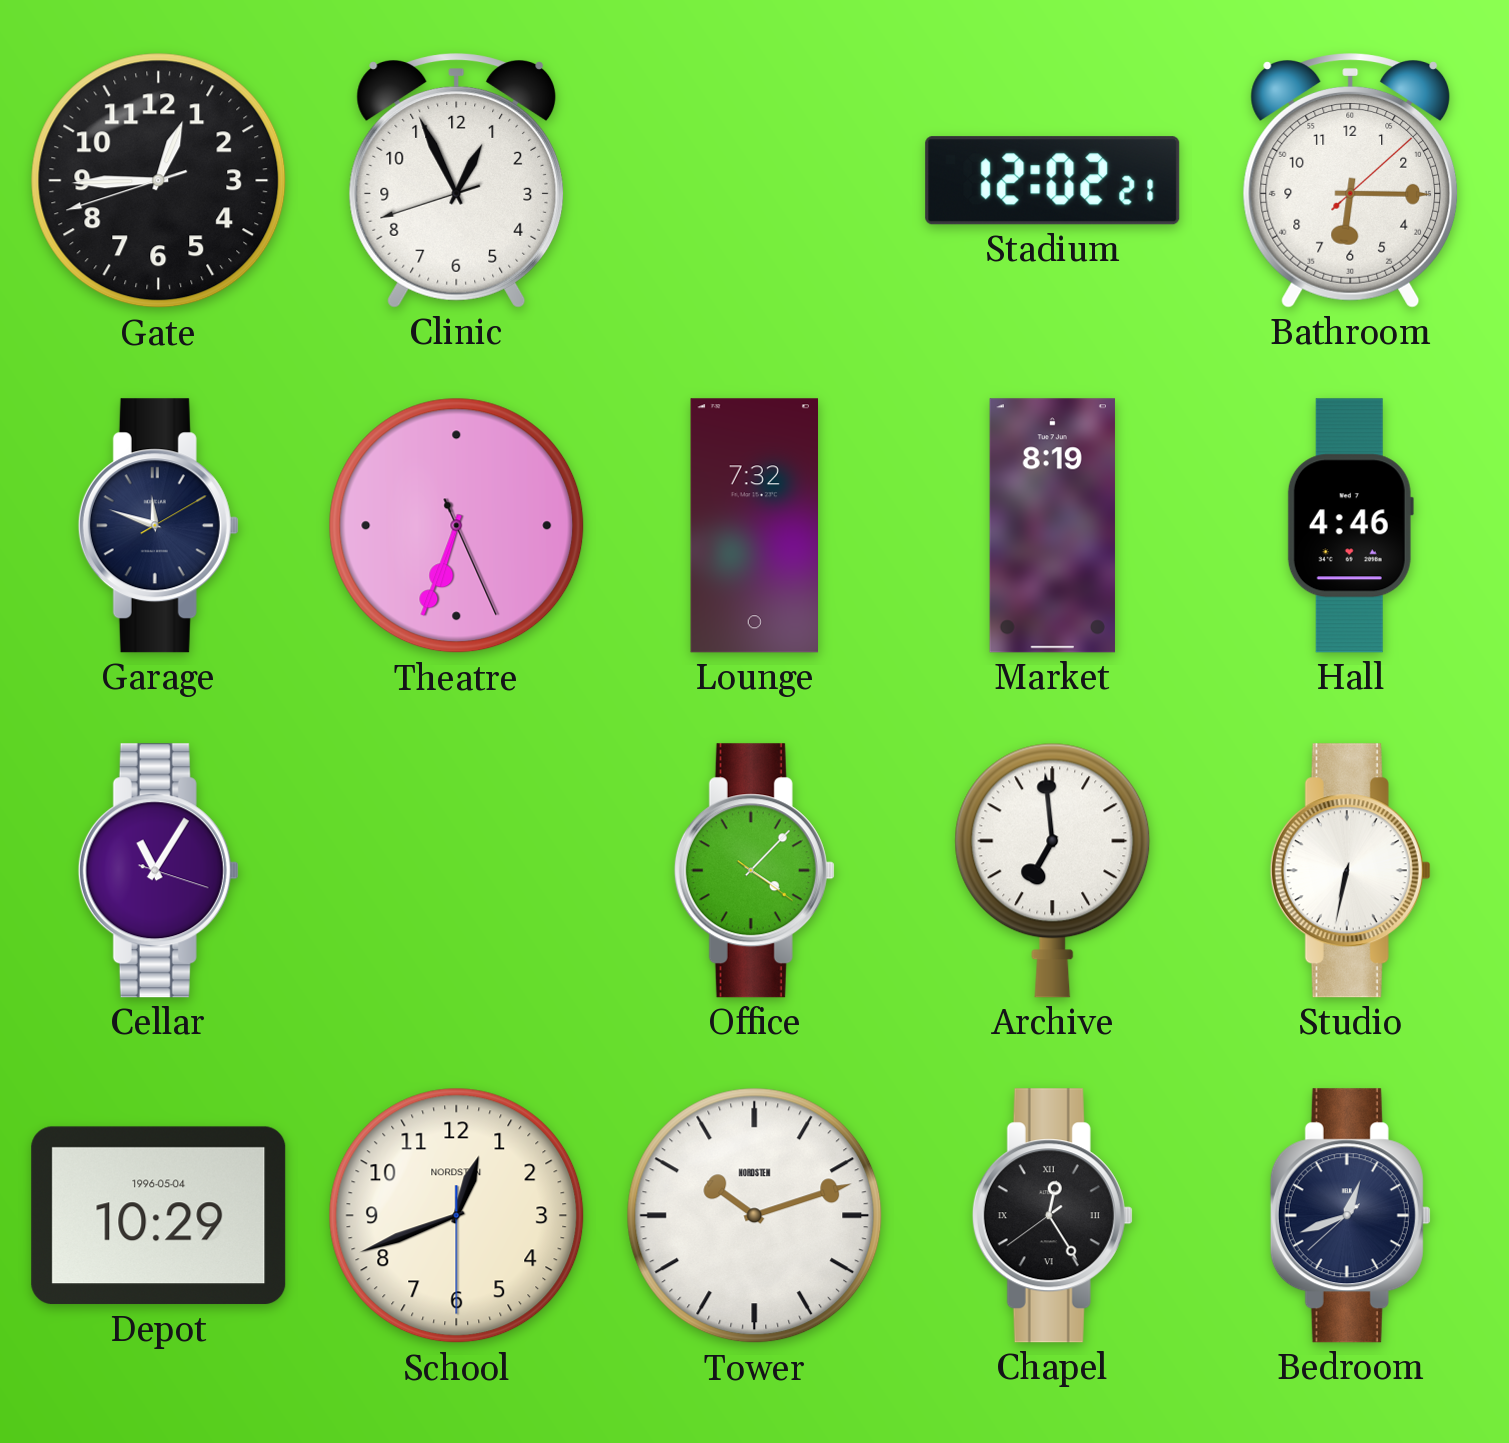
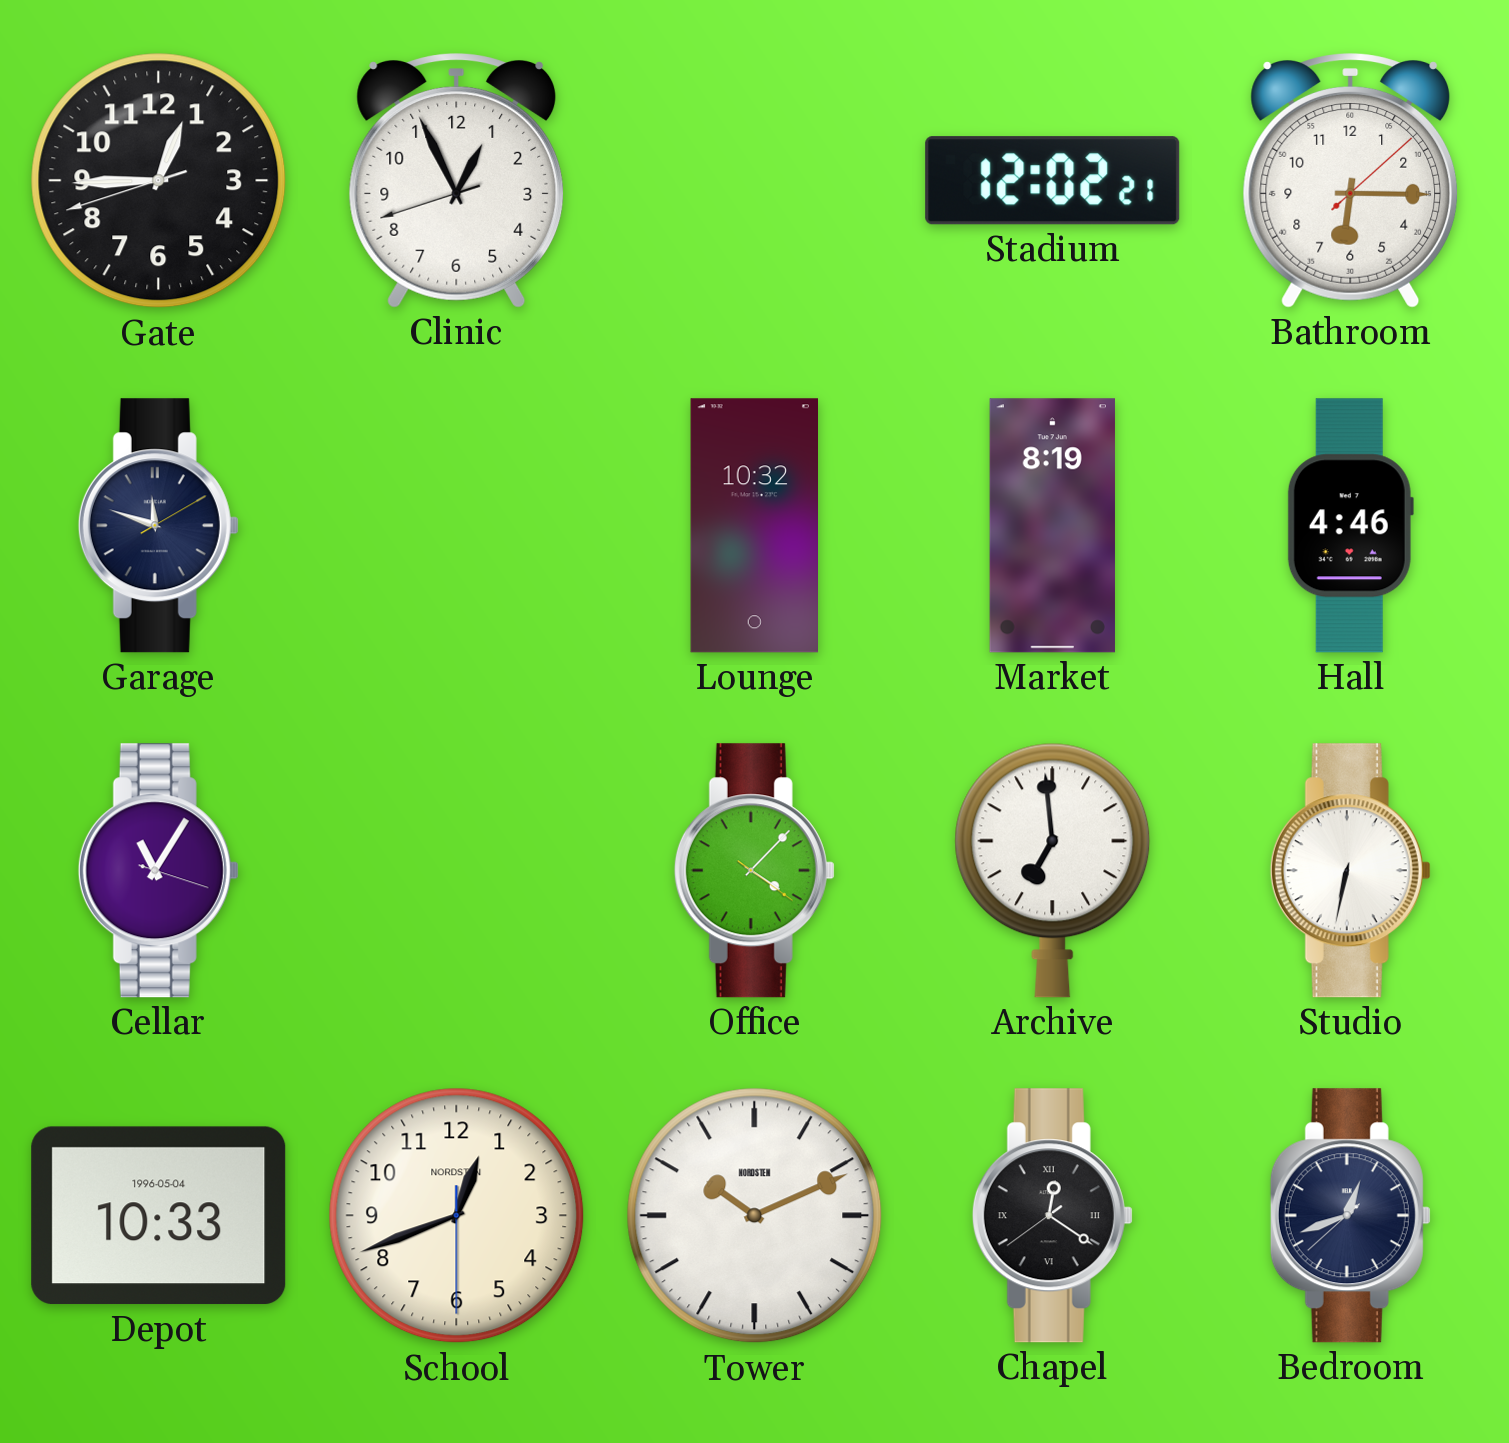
Theatre: 6:33 -> none (457, 526)
Lounge: 7:32 -> 10:32 (754, 526)
Depot: 10:29 -> 10:33 (159, 1216)
Tower: 10:12 -> 10:11 (755, 1216)
Chapel: 12:24 -> 12:20 (1052, 1216)
